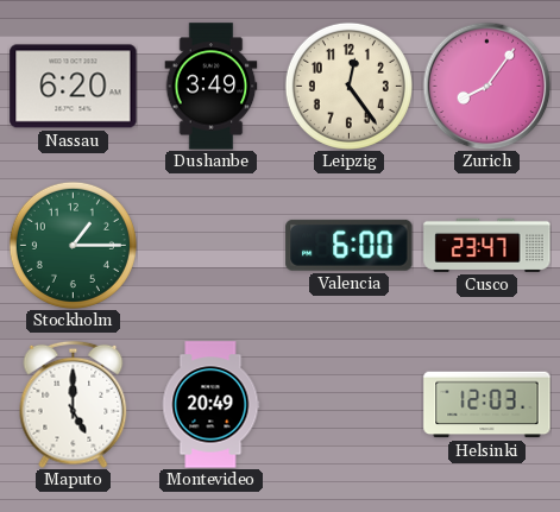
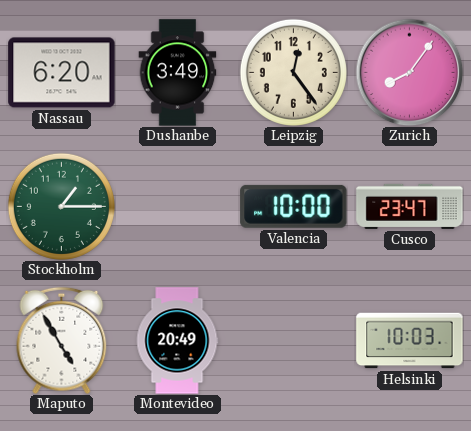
Valencia: 6:00 -> 10:00 (294, 206)
Maputo: 5:00 -> 4:55 (62, 340)
Helsinki: 12:03 -> 10:03 (410, 341)
